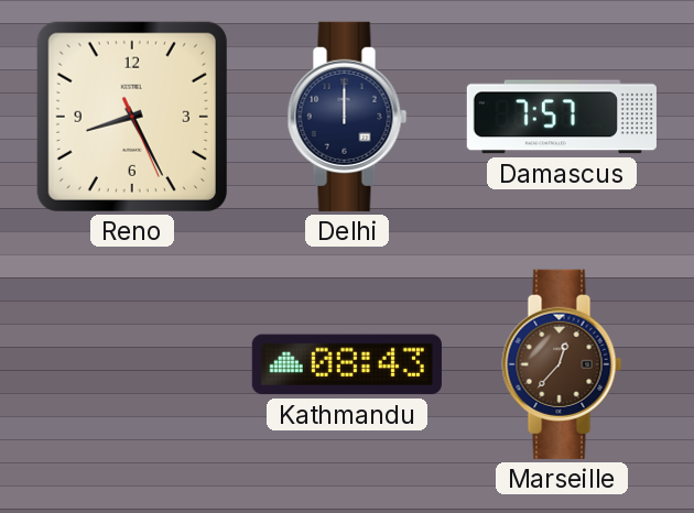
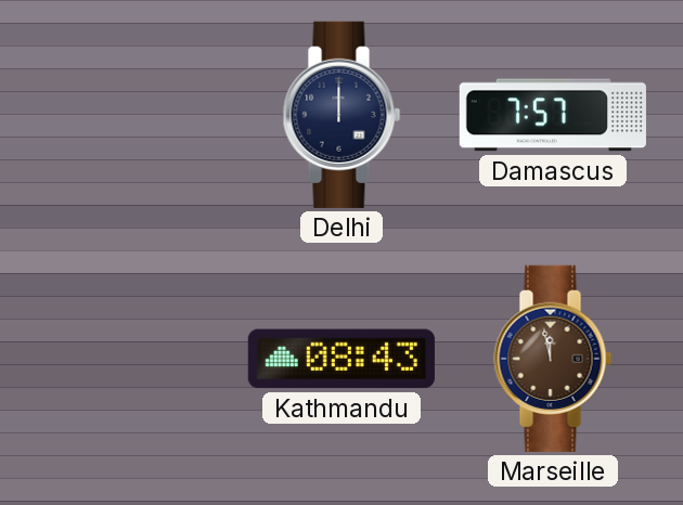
Reno: 8:25 -> none (132, 117)
Marseille: 12:37 -> 11:58 (553, 359)
